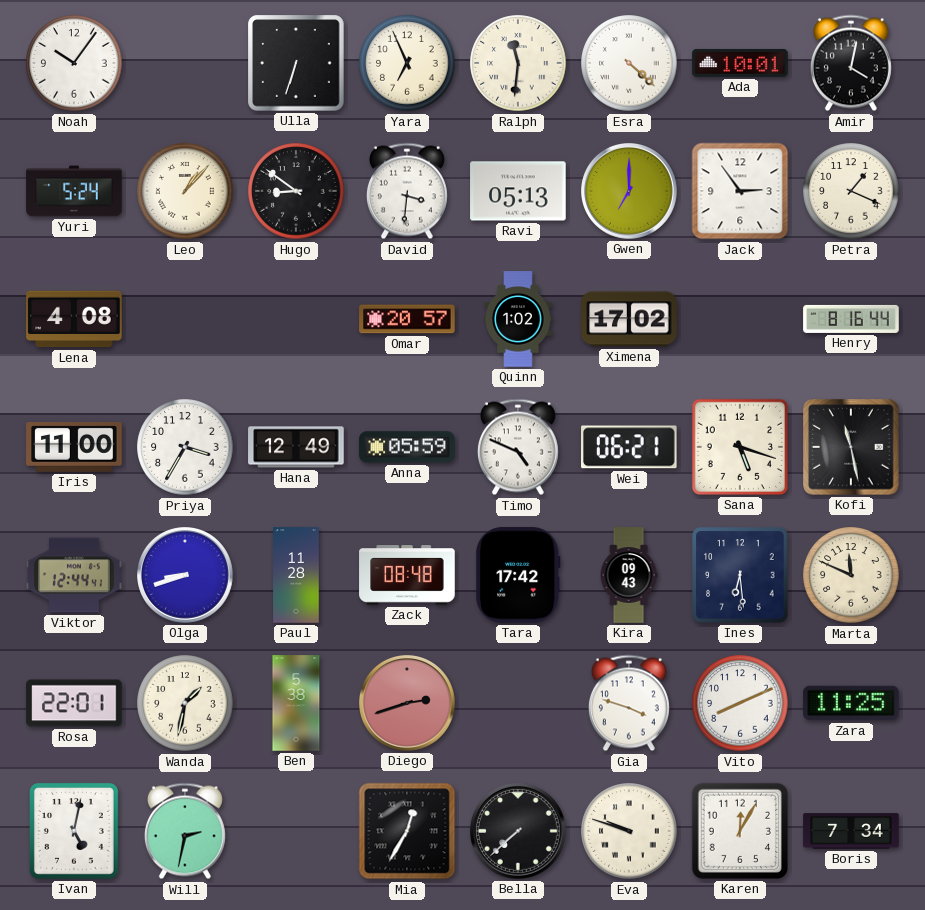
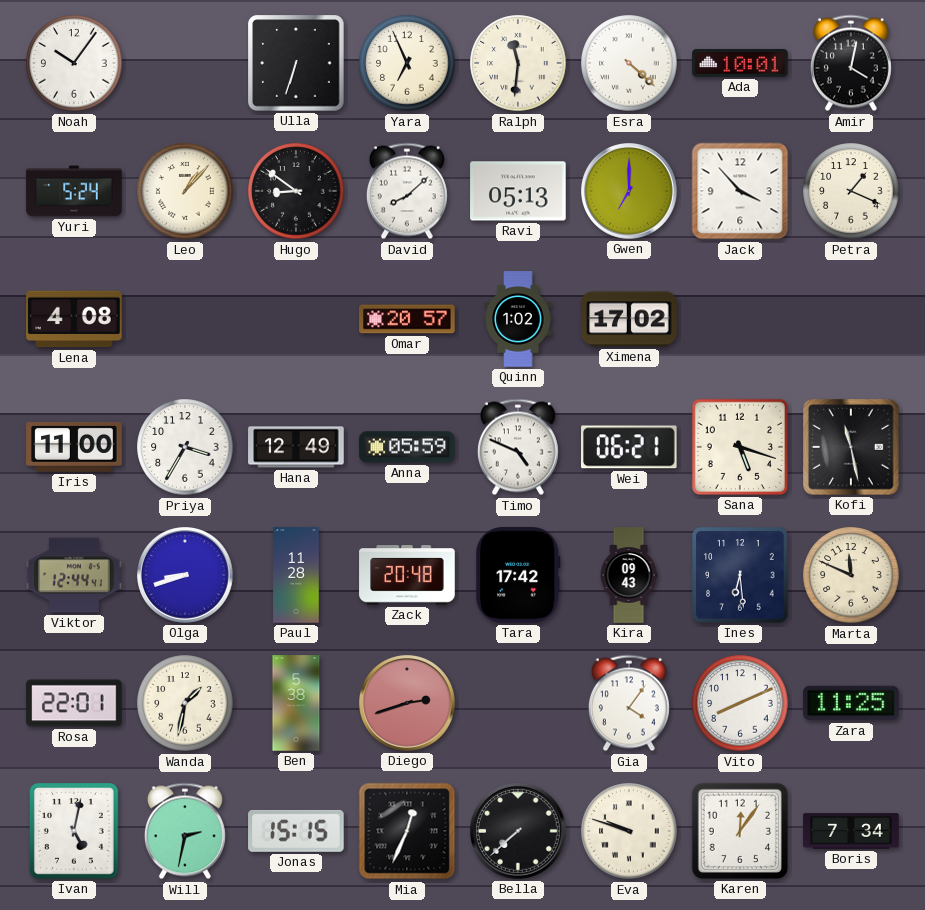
David: 3:31 -> 8:08 (407, 191)
Jack: 2:54 -> 3:53 (740, 191)
Henry: 8:16 -> none (851, 319)
Zack: 08:48 -> 20:48 (407, 575)
Gia: 3:48 -> 4:06 (629, 703)
Jonas: none -> 15:15 (296, 831)
Mia: 12:35 -> 12:34 (407, 831)
Karen: 12:05 -> 12:06 (740, 831)
